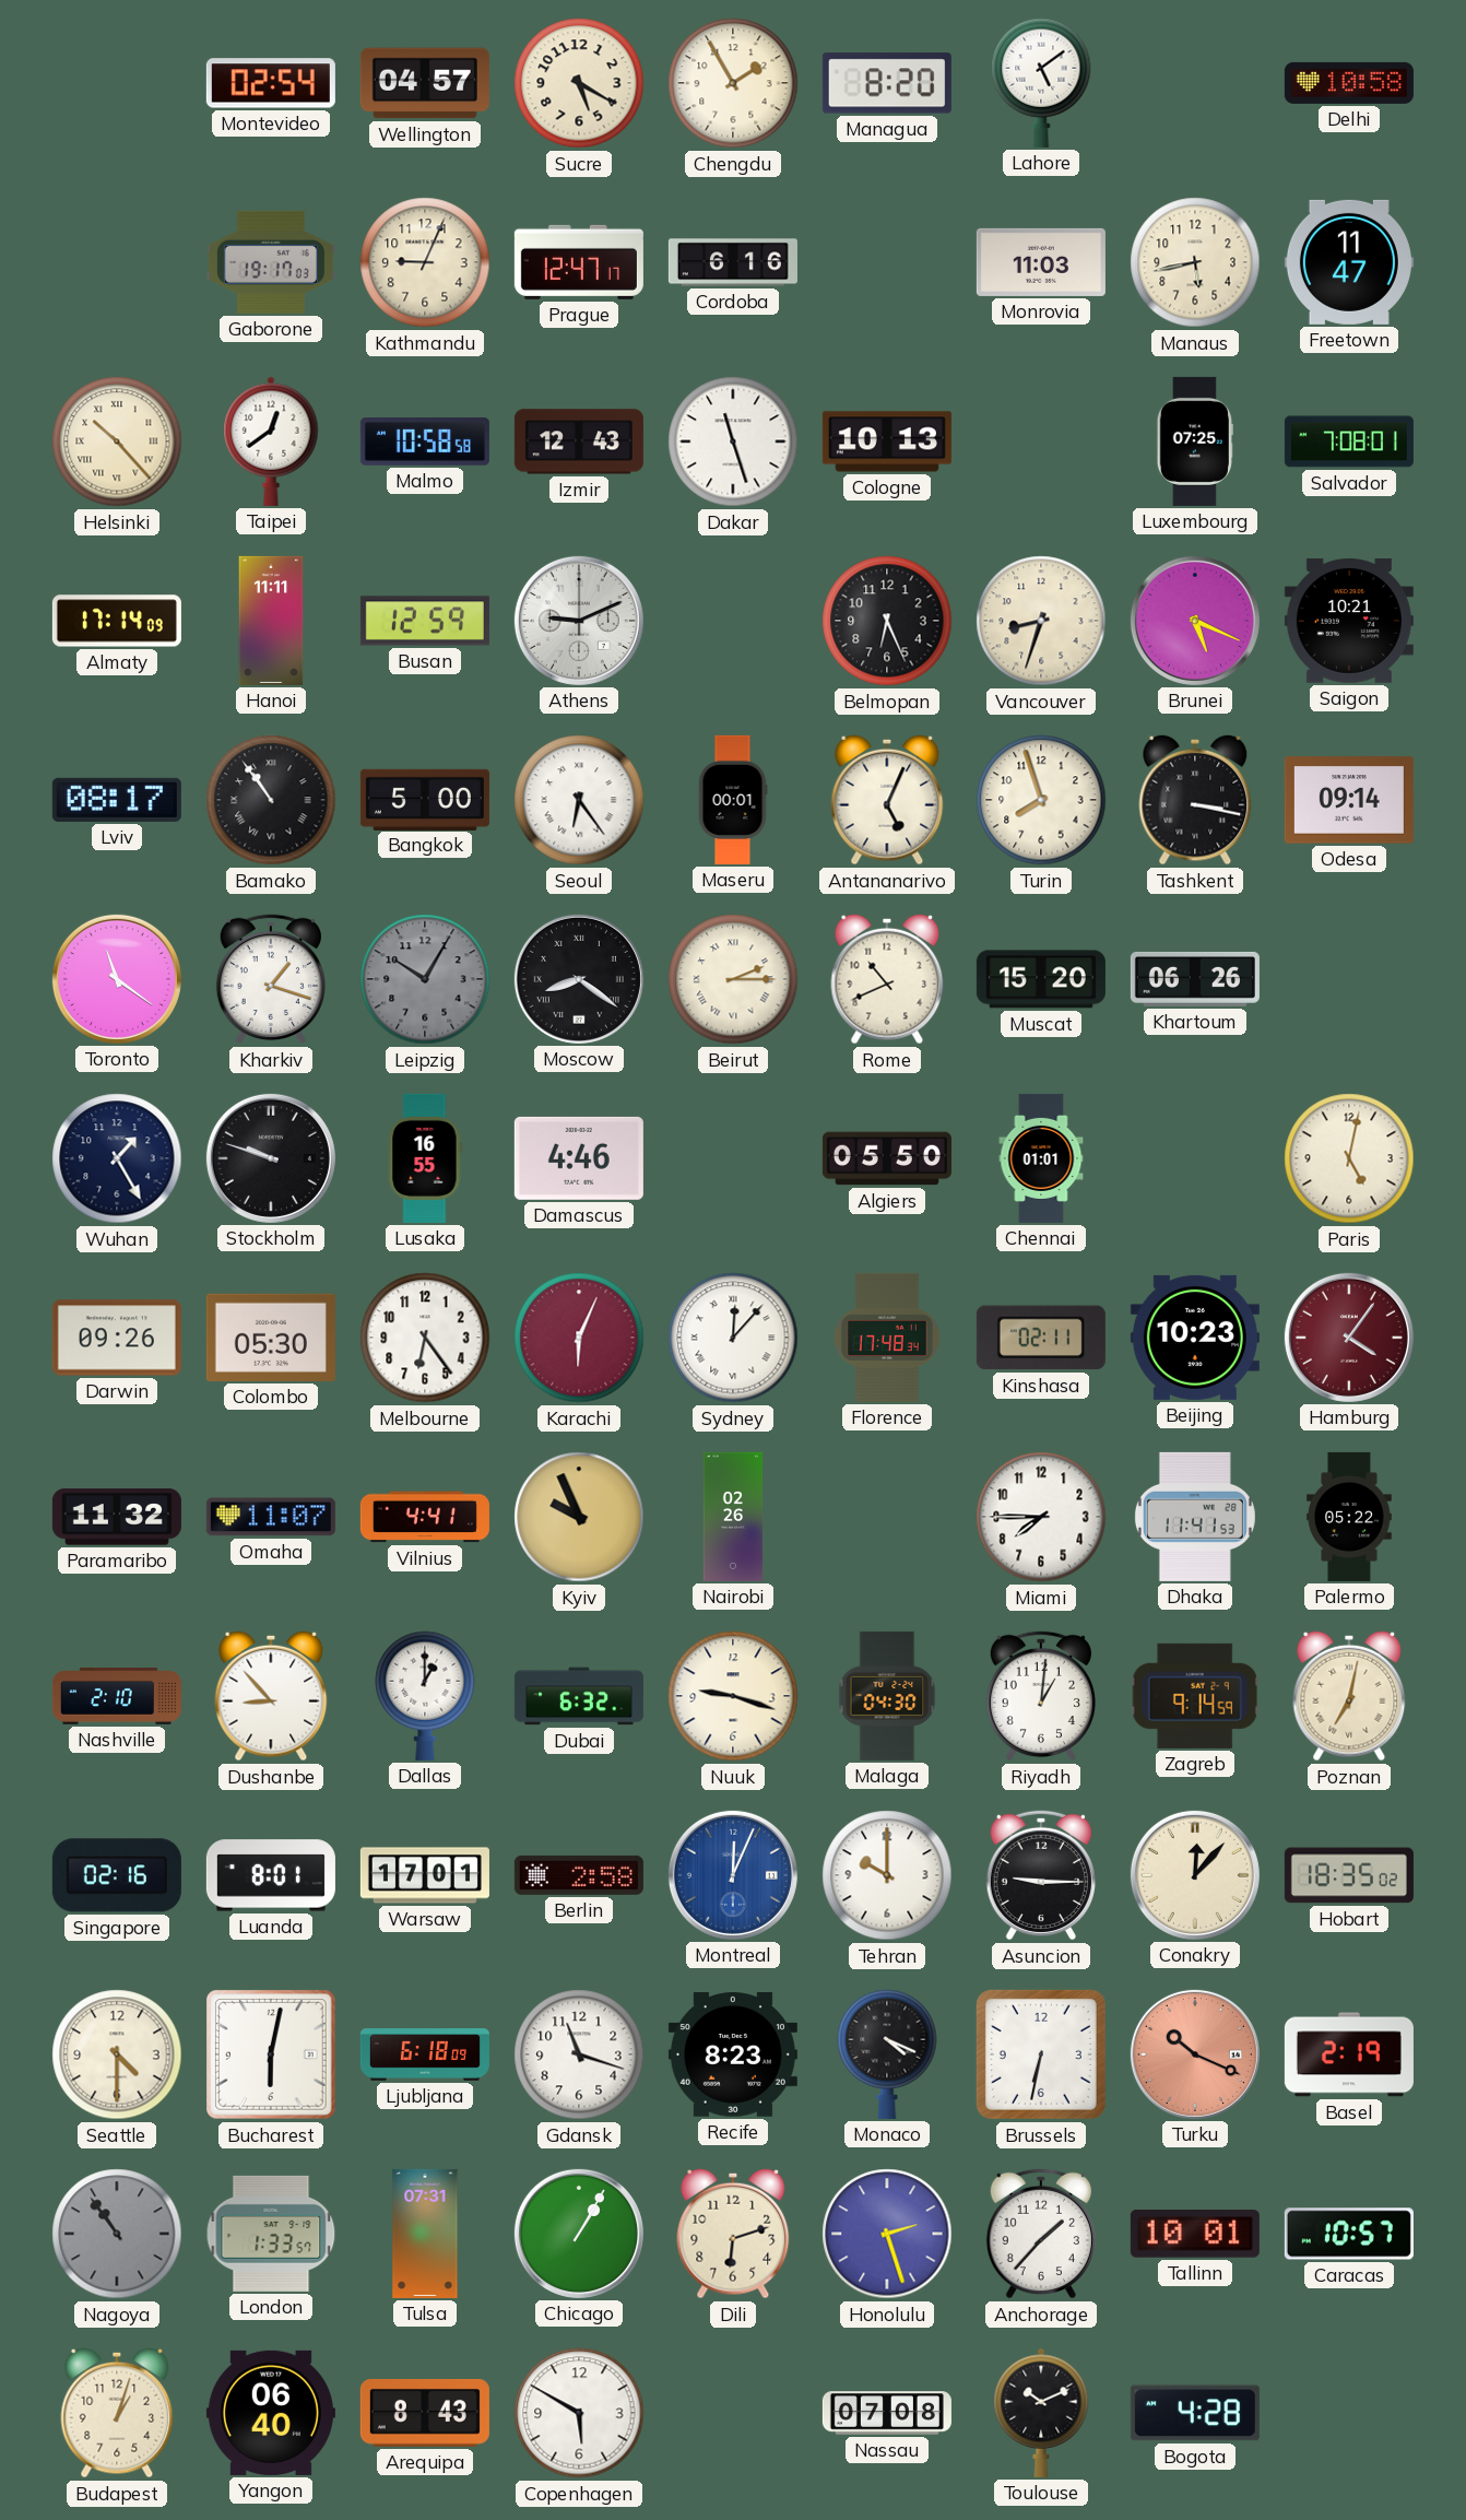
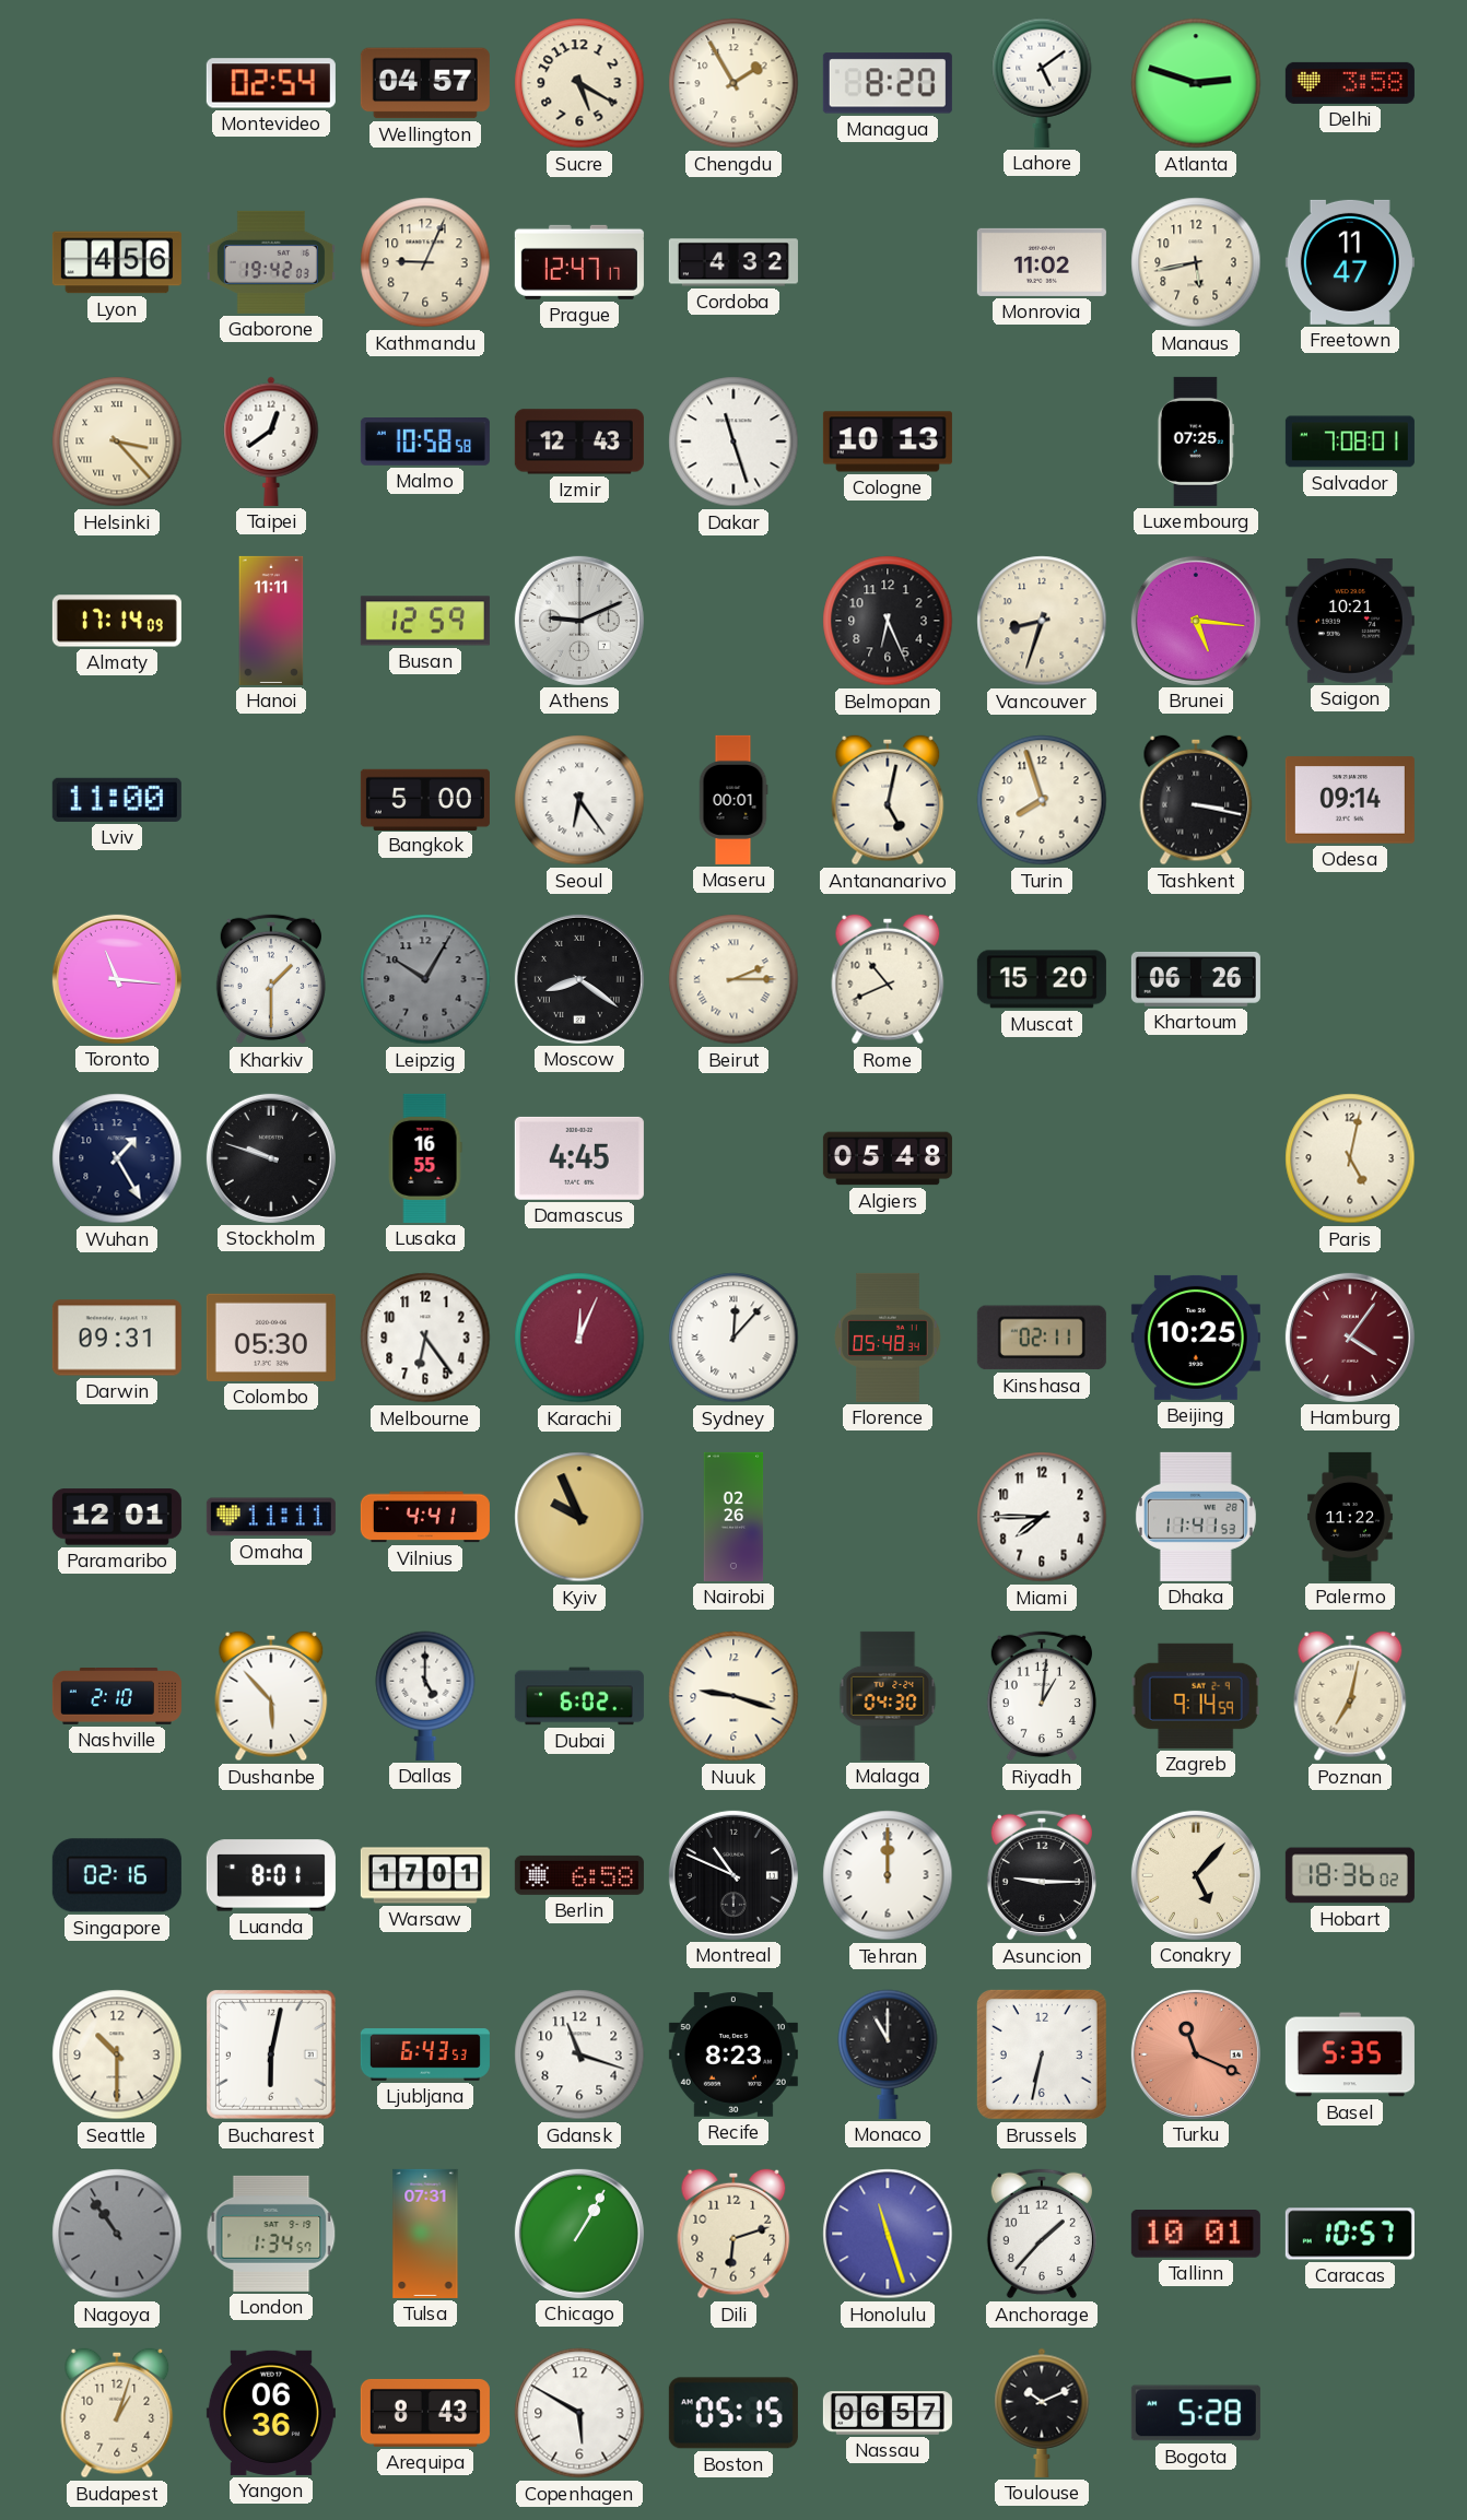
Atlanta: none -> 2:48 (1196, 83)
Delhi: 10:58 -> 3:58 (1350, 83)
Lyon: none -> 4:56 (117, 262)
Gaborone: 19:17 -> 19:42 (271, 262)
Cordoba: 6:16 -> 4:32 (733, 262)
Monrovia: 11:03 -> 11:02 (1042, 262)
Helsinki: 10:23 -> 3:23 (117, 441)
Brunei: 5:19 -> 5:16 (1196, 621)
Lviv: 08:17 -> 11:00 (117, 800)
Bamako: 10:54 -> none (271, 800)
Antananarivo: 5:04 -> 5:02 (888, 800)
Toronto: 11:21 -> 11:16 (117, 979)
Kharkiv: 1:18 -> 1:30 (271, 979)
Damascus: 4:46 -> 4:45 (579, 1158)
Algiers: 05:50 -> 05:48 (888, 1158)
Chennai: 01:01 -> none (1041, 1158)
Darwin: 09:26 -> 09:31 (117, 1338)
Karachi: 6:04 -> 12:04 (579, 1338)
Florence: 17:48 -> 05:48 (888, 1338)
Beijing: 10:23 -> 10:25 (1196, 1338)
Paramaribo: 11:32 -> 12:01 (117, 1517)
Omaha: 11:07 -> 11:11 (271, 1517)
Palermo: 05:22 -> 11:22 (1350, 1517)
Dushanbe: 8:53 -> 5:53 (271, 1696)
Dallas: 1:00 -> 5:00 (425, 1696)
Dubai: 6:32 -> 6:02 (579, 1696)
Berlin: 2:58 -> 6:58 (579, 1875)
Montreal: 12:04 -> 10:49 (733, 1875)
Montreal dial: blue -> black (733, 1875)
Tehran: 10:00 -> 12:00 (888, 1875)
Conakry: 12:07 -> 5:07 (1196, 1875)
Hobart: 18:35 -> 18:36 (1350, 1875)
Seattle: 4:30 -> 10:30 (117, 2054)
Ljubljana: 6:18 -> 6:43 (425, 2054)
Monaco: 4:19 -> 11:00 (888, 2054)
Turku: 10:19 -> 11:19 (1196, 2054)
Basel: 2:19 -> 5:35 (1350, 2054)
London: 1:33 -> 1:34 (271, 2234)
Honolulu: 2:27 -> 11:27 (888, 2234)
Yangon: 06:40 -> 06:36 (271, 2413)
Boston: none -> 05:15 (733, 2413)
Nassau: 07:08 -> 06:57 (888, 2413)
Bogota: 4:28 -> 5:28 (1196, 2413)
